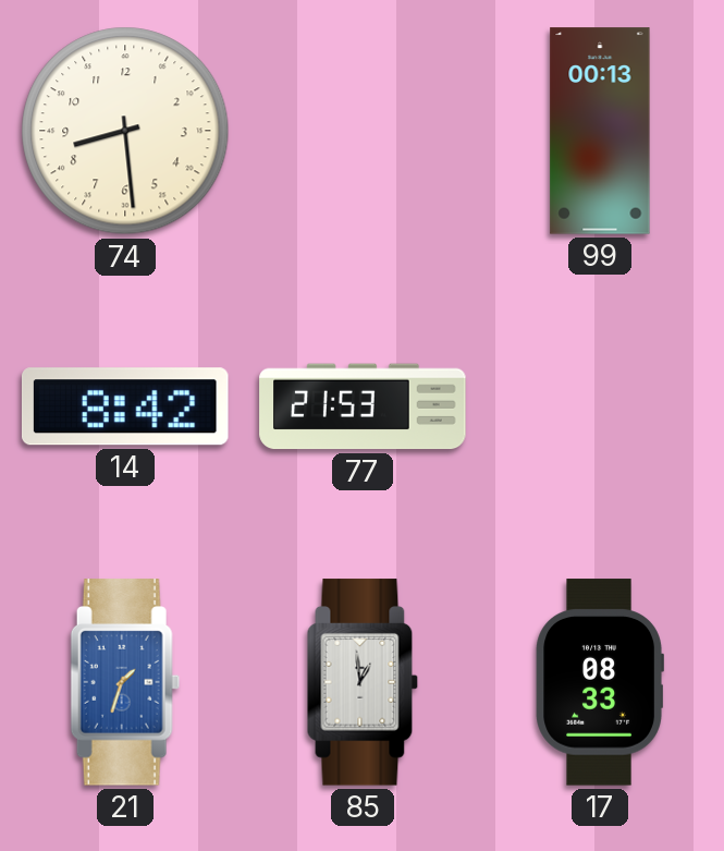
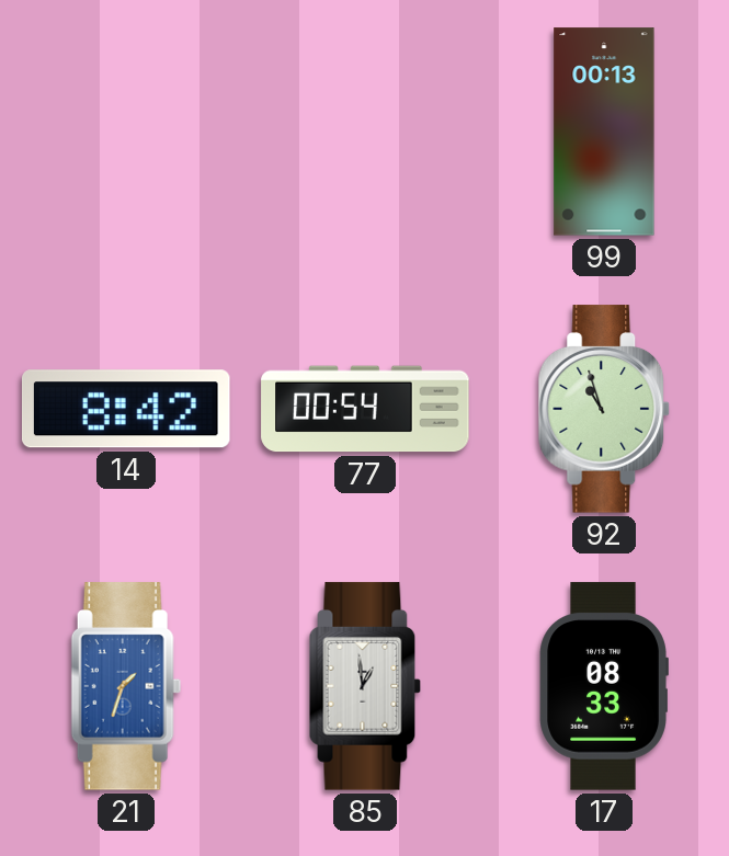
74: 8:29 -> none (125, 131)
77: 21:53 -> 00:54 (365, 409)
92: none -> 10:57 (604, 409)
